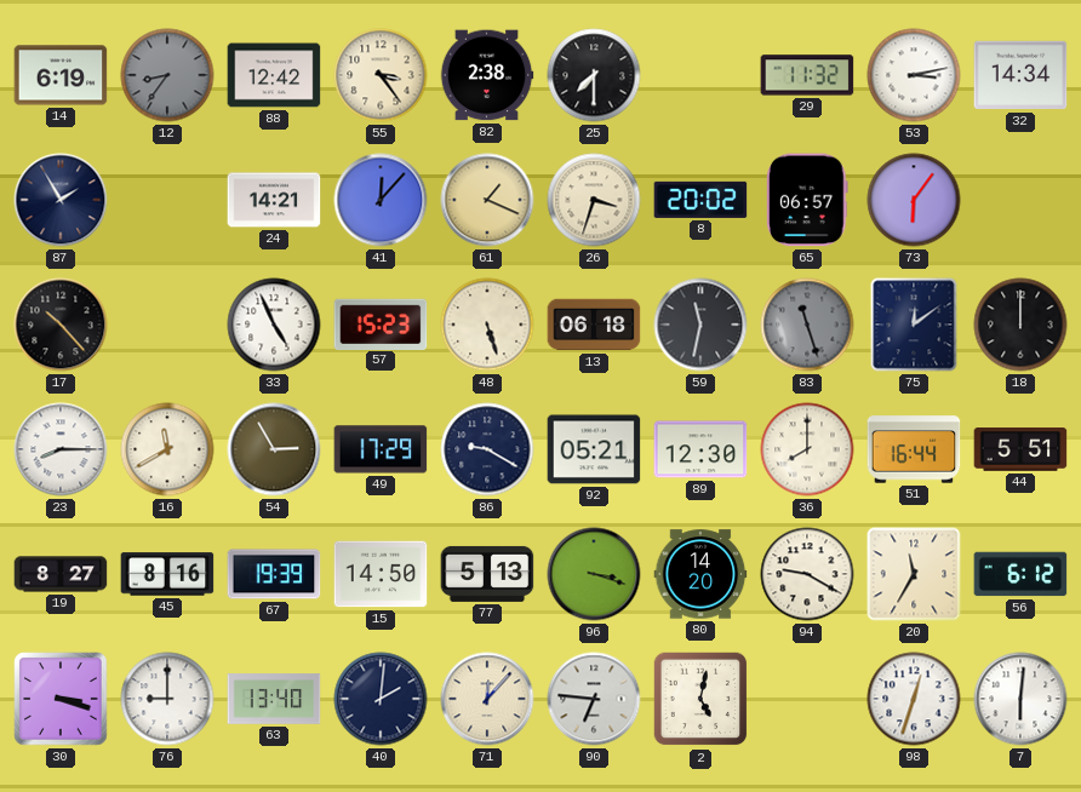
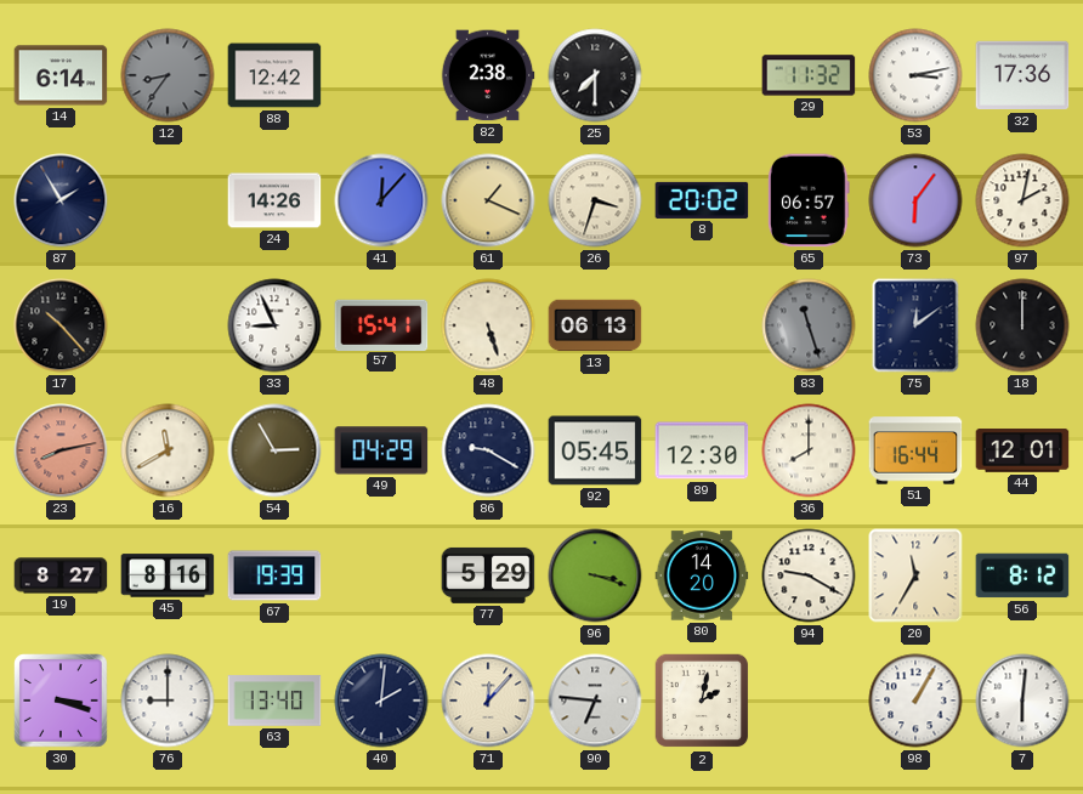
14: 6:19 -> 6:14 (61, 75)
55: 3:24 -> none (381, 75)
32: 14:34 -> 17:36 (1022, 75)
24: 14:21 -> 14:26 (274, 200)
97: none -> 2:02 (1022, 200)
33: 4:56 -> 8:56 (274, 325)
57: 15:23 -> 15:41 (381, 324)
13: 06:18 -> 06:13 (595, 325)
59: 11:32 -> none (700, 325)
23: 8:15 -> 8:13 (61, 450)
23 dial: white -> salmon (61, 450)
49: 17:29 -> 04:29 (381, 450)
92: 05:21 -> 05:45 (595, 450)
44: 5:51 -> 12:01 (1022, 450)
15: 14:50 -> none (381, 574)
77: 5:13 -> 5:29 (488, 575)
56: 6:12 -> 8:12 (1022, 575)
2: 5:02 -> 2:02 (702, 701)
98: 12:33 -> 1:05 (915, 701)
